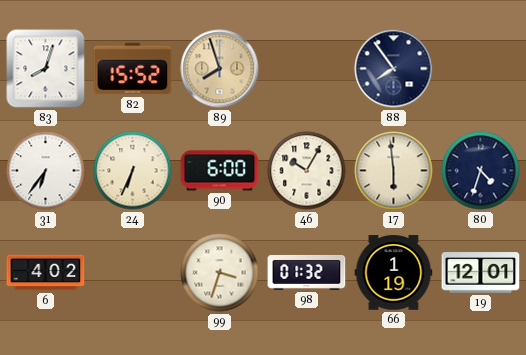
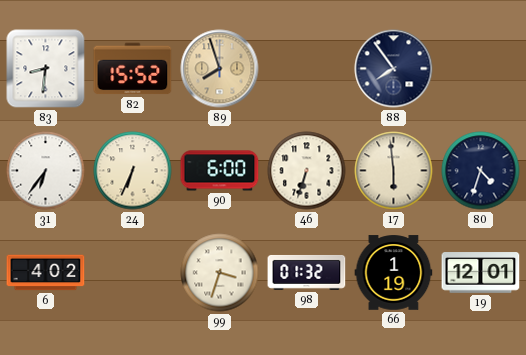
83: 8:03 -> 8:31 (46, 69)
46: 10:05 -> 6:33 (307, 171)
